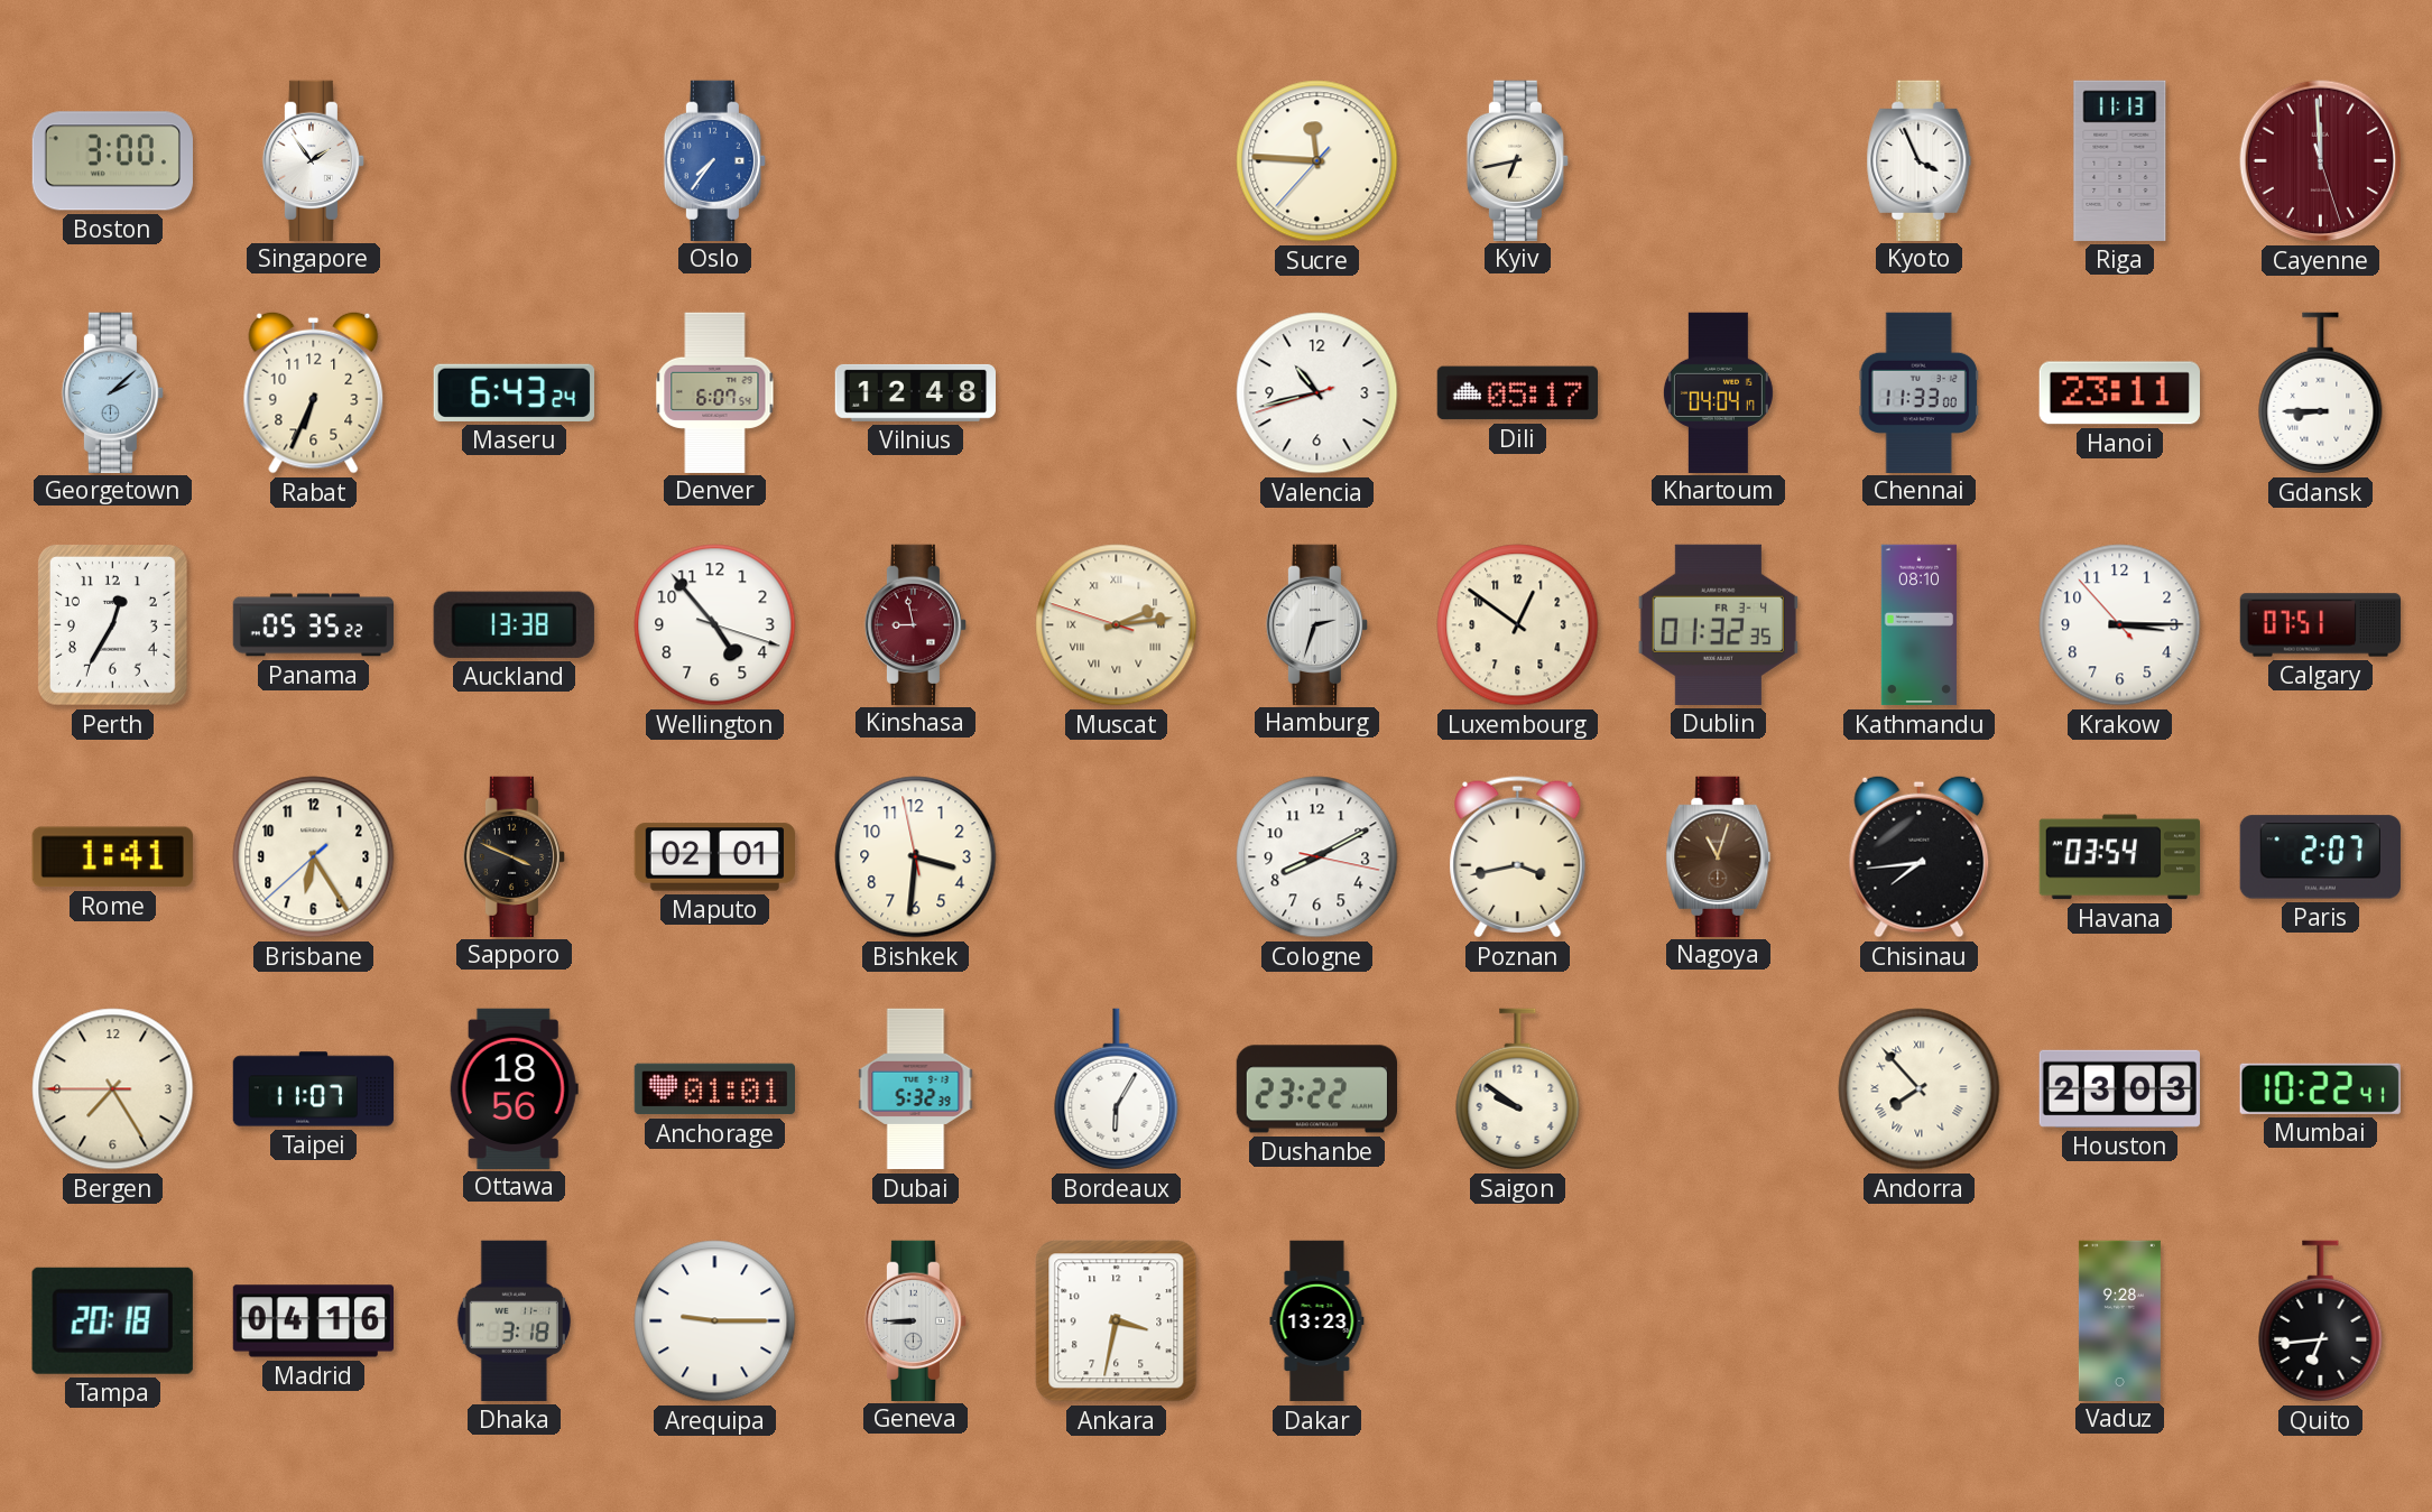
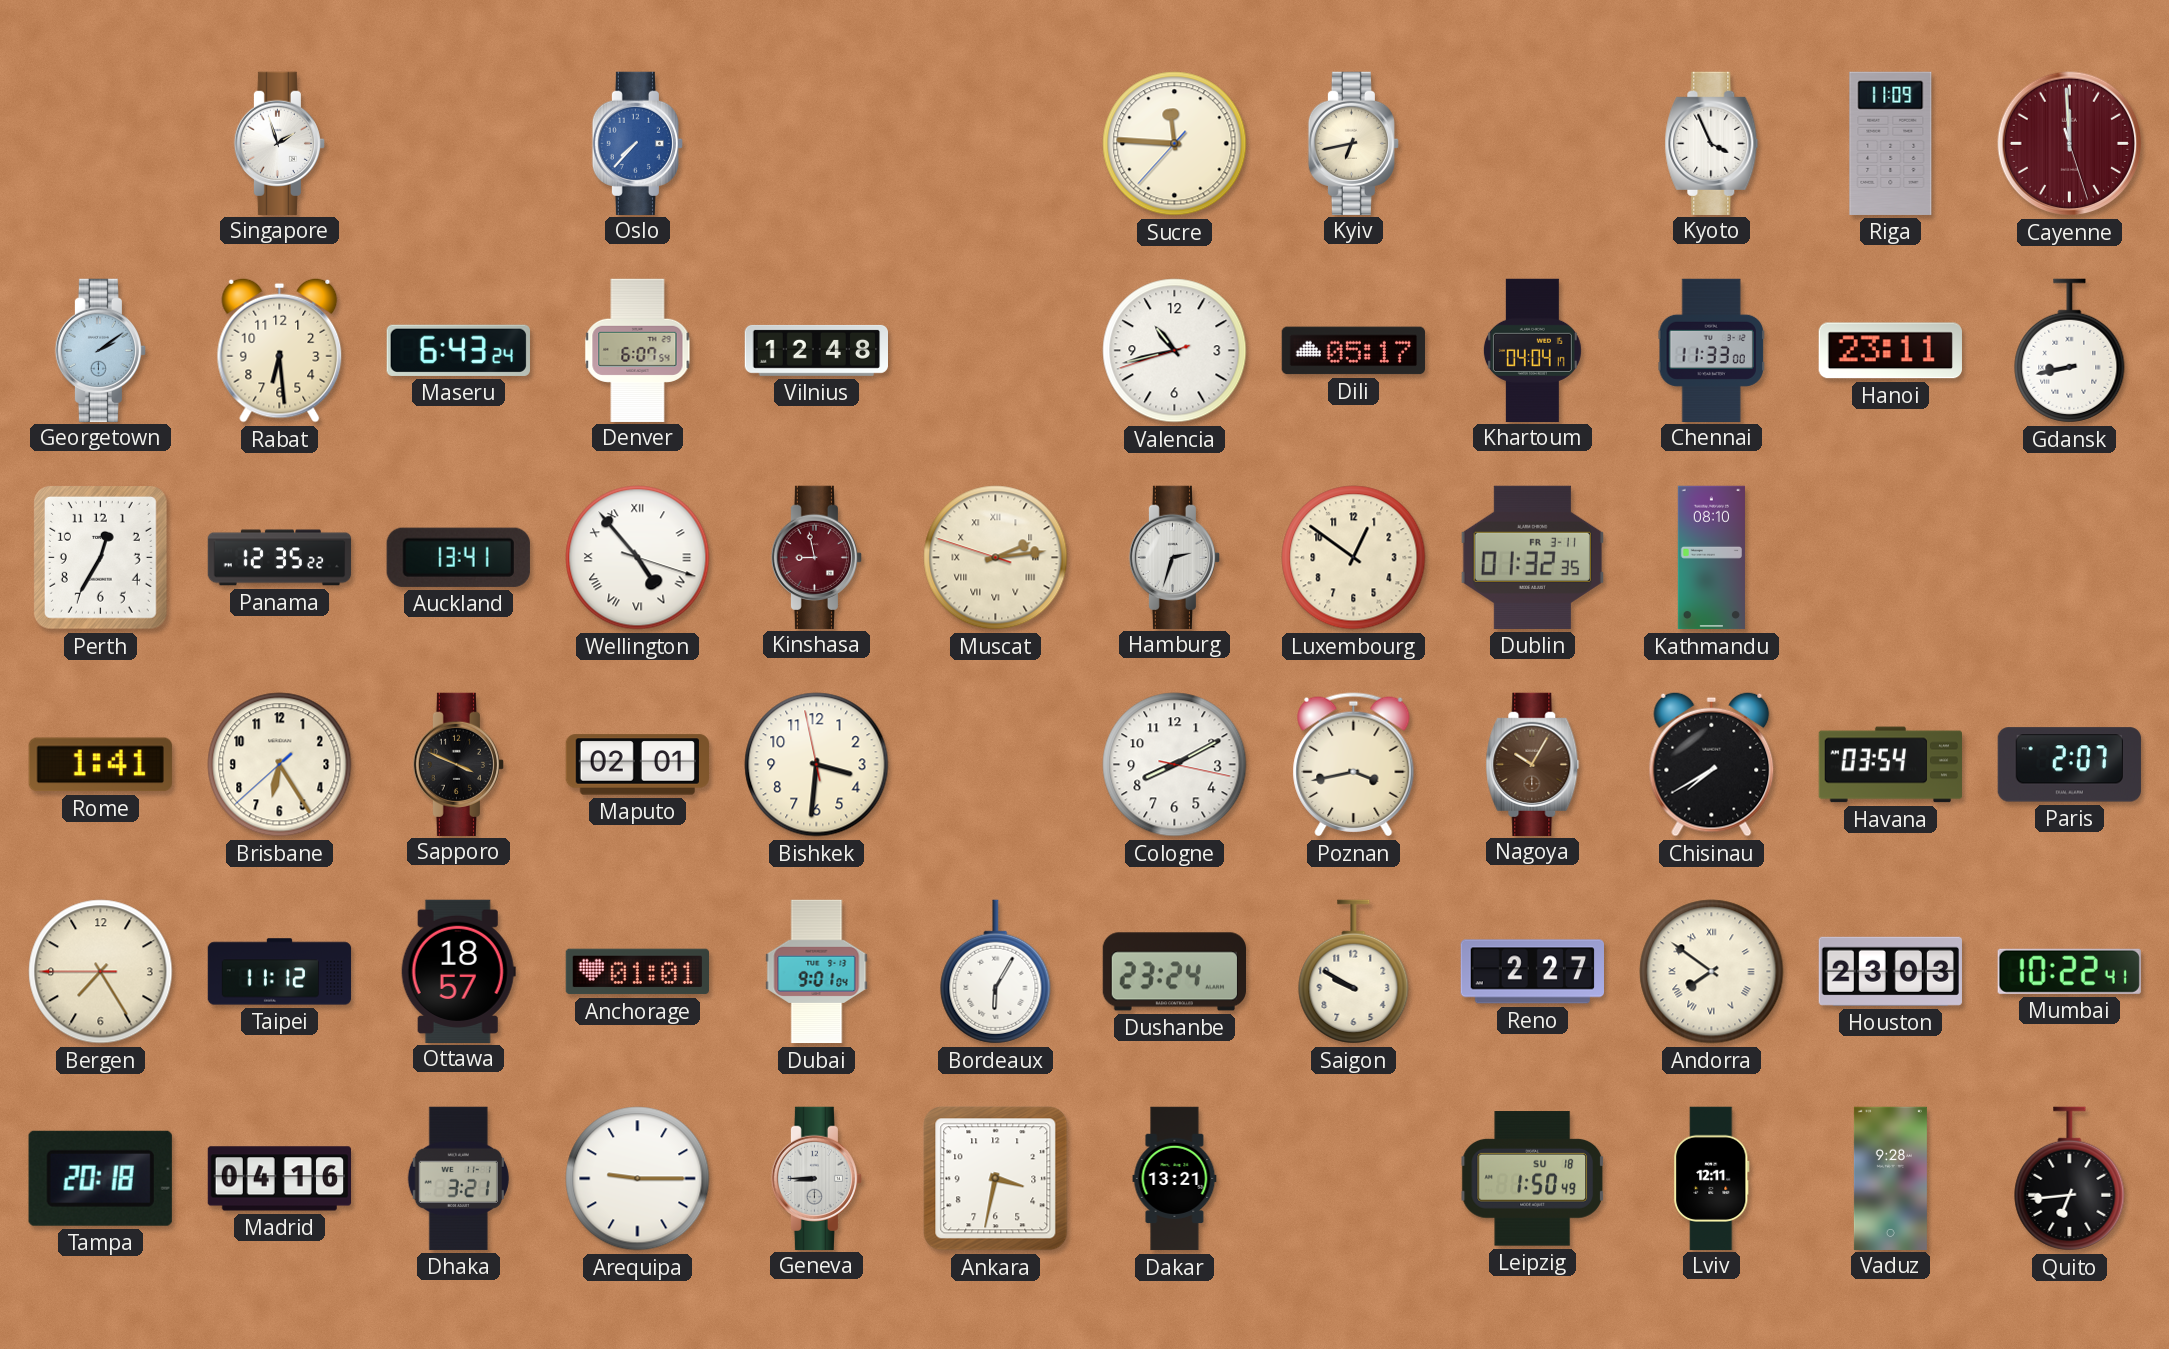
Boston: 3:00 -> none (112, 161)
Singapore: 1:54 -> 1:57 (279, 143)
Oslo: 7:36 -> 7:37 (637, 143)
Riga: 11:13 -> 11:09 (1891, 143)
Georgetown: 2:08 -> 2:09 (100, 350)
Rabat: 6:34 -> 6:29 (280, 350)
Gdansk: 8:45 -> 8:43 (2070, 351)
Panama: 05:35 -> 12:35 (280, 558)
Auckland: 13:38 -> 13:41 (458, 557)
Wellington numerals: Arabic -> Roman (638, 558)
Dublin date: FR 3-4 -> FR 3-11 (1532, 557)
Krakow: 3:14 -> none (2120, 625)
Calgary: 07:51 -> none (2321, 625)
Nagoya: 11:03 -> 10:05 (1533, 764)
Chisinau: 7:44 -> 7:40 (1712, 764)
Taipei: 11:07 -> 11:12 (280, 972)
Ottawa: 18:56 -> 18:57 (458, 971)
Dubai: 5:32 -> 9:01 (817, 972)
Dushanbe: 23:22 -> 23:24 (1174, 972)
Saigon: 9:51 -> 9:50 (1354, 972)
Reno: none -> 2:27 (1532, 972)
Andorra: 7:53 -> 7:51 (1712, 972)
Dhaka: 3:18 -> 3:21 (458, 1178)
Dakar: 13:23 -> 13:21 (1175, 1179)
Leipzig: none -> 1:50 (1532, 1179)
Lviv: none -> 12:11 (1712, 1178)
